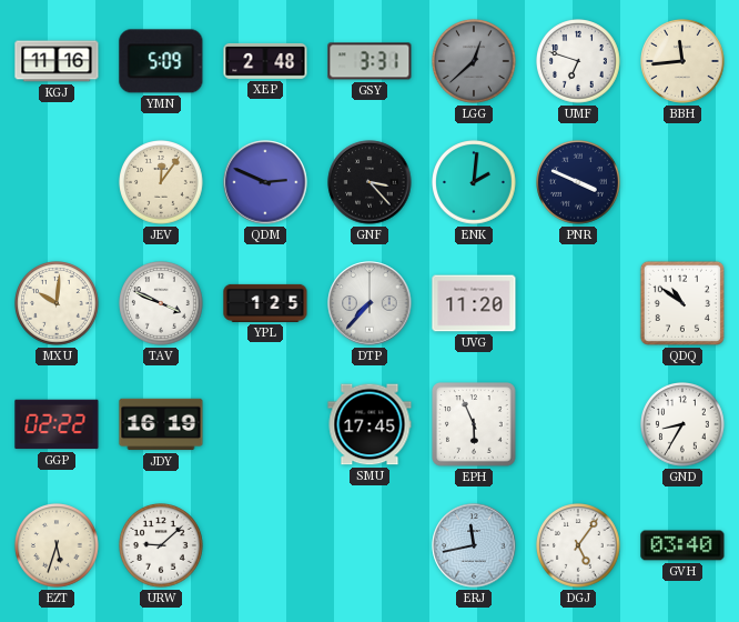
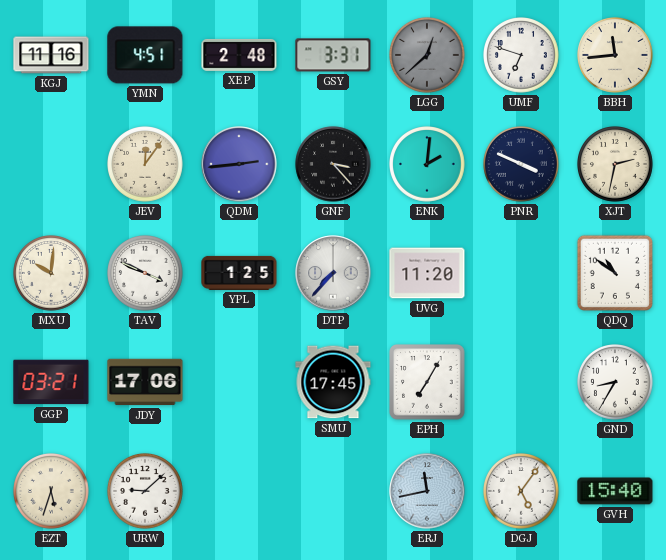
YMN: 5:09 -> 4:51 (145, 55)
QDM: 2:49 -> 2:44 (239, 164)
XJT: none -> 2:32 (616, 165)
GGP: 02:22 -> 03:21 (51, 382)
JDY: 16:19 -> 17:06 (145, 382)
EPH: 5:56 -> 7:05 (427, 382)
GVH: 03:40 -> 15:40 (615, 491)
